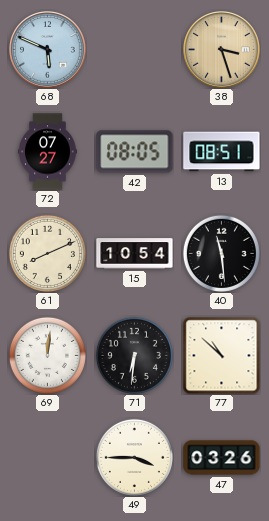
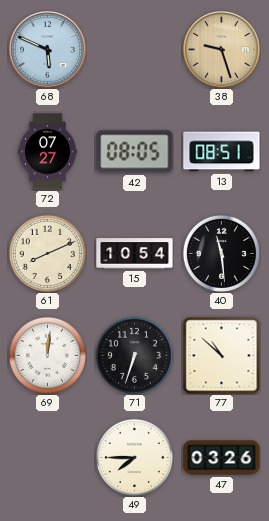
38: 3:27 -> 9:27 (222, 50)
71: 6:31 -> 6:33 (134, 355)
49: 3:45 -> 7:45 (134, 457)
